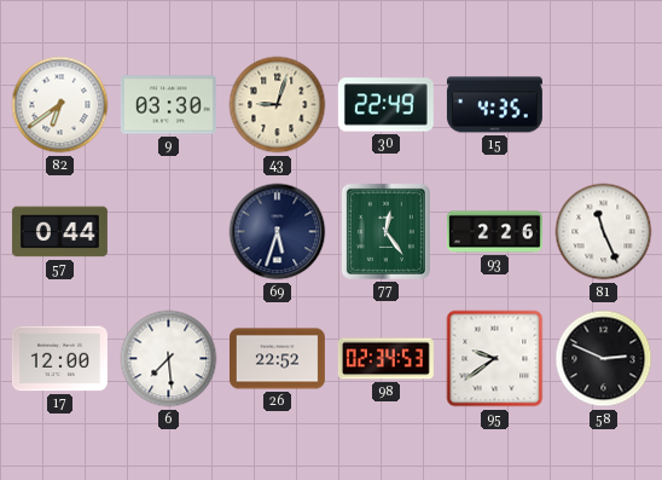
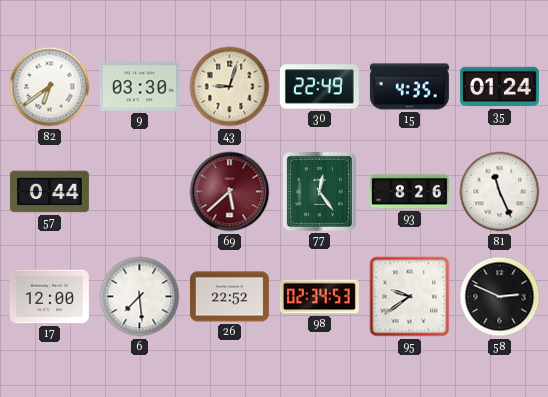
35: none -> 01:24 (499, 87)
69: 5:33 -> 5:38 (230, 192)
69 dial: navy -> burgundy (230, 192)
93: 2:26 -> 8:26 (409, 192)
